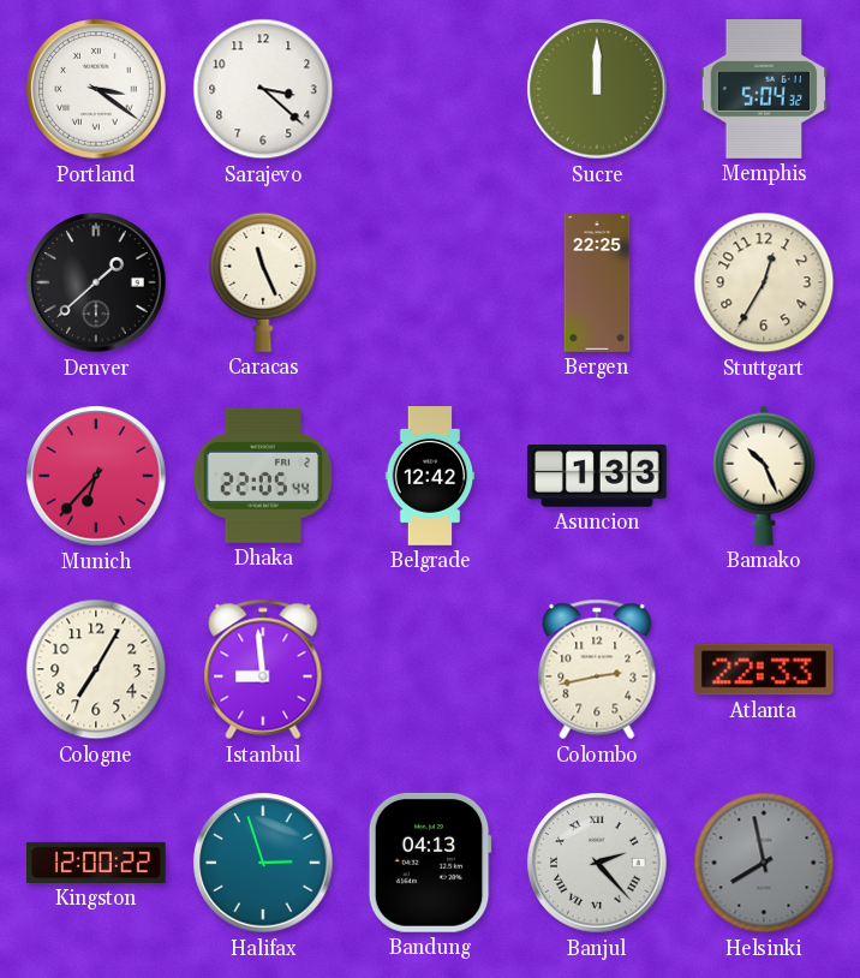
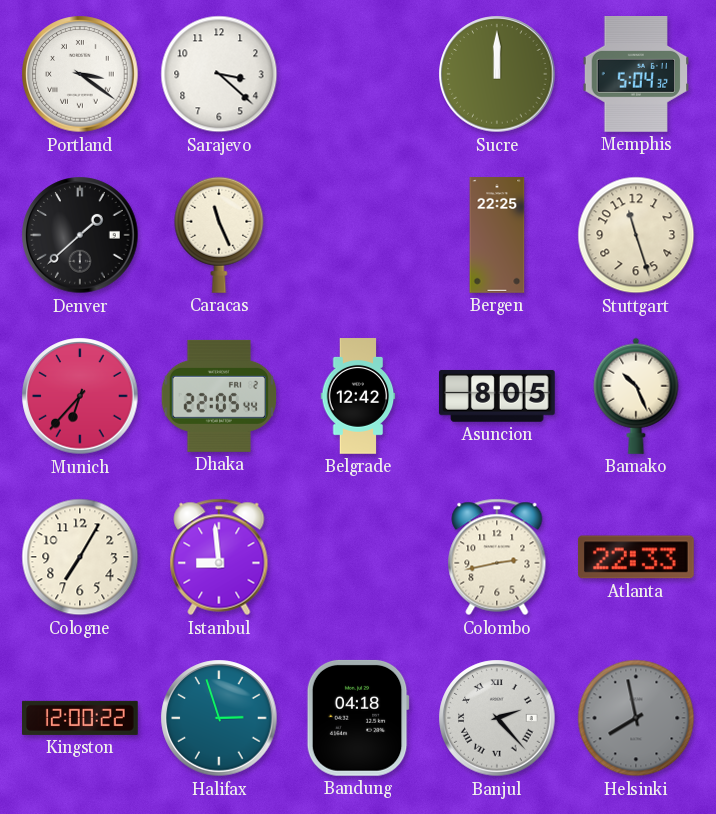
Stuttgart: 12:35 -> 11:27 (636, 235)
Asuncion: 1:33 -> 8:05 (497, 396)
Bandung: 04:13 -> 04:18 (358, 718)
